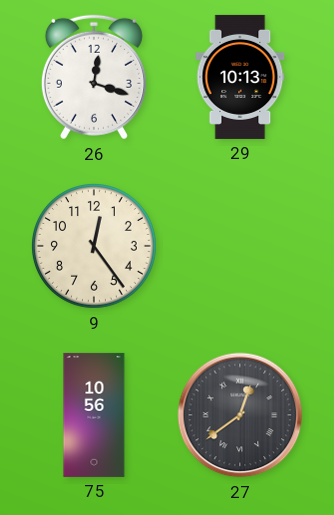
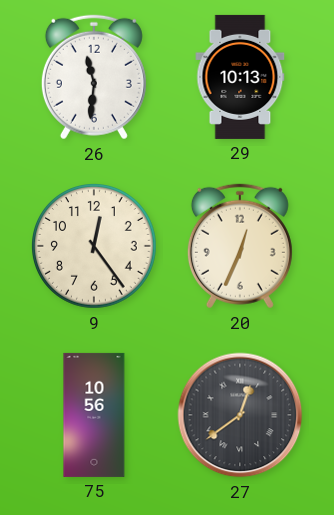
26: 12:18 -> 11:31 (94, 77)
20: none -> 12:34 (240, 246)
